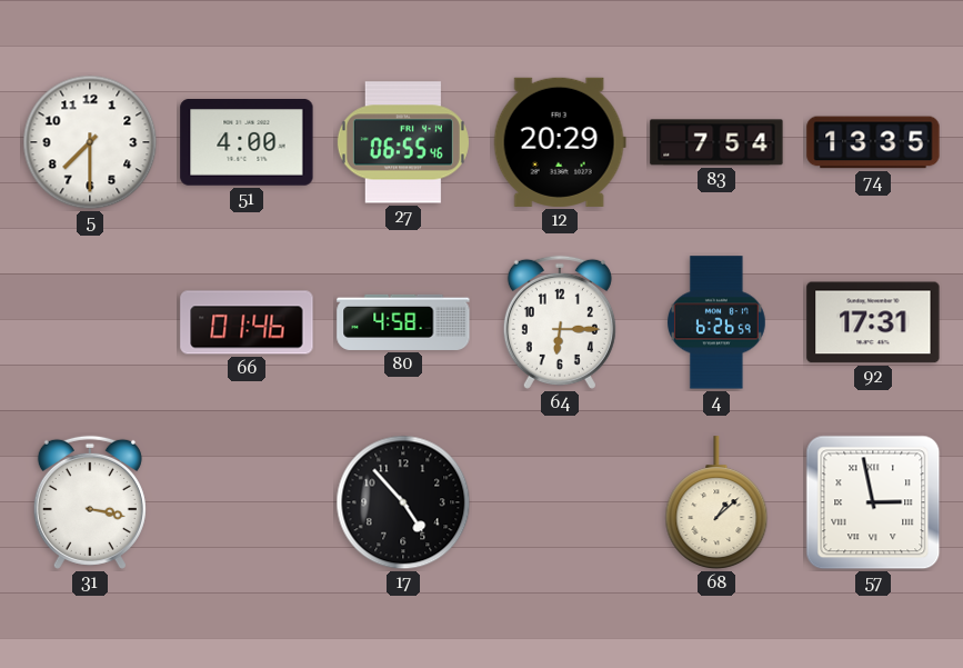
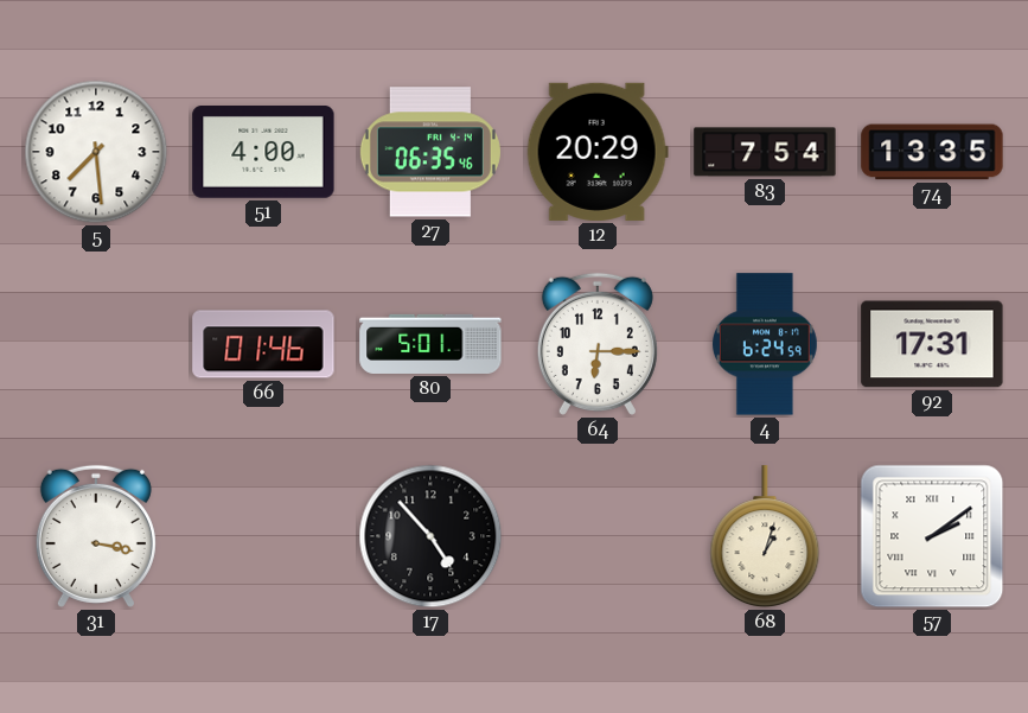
5: 7:30 -> 7:29 (96, 152)
27: 06:55 -> 06:35 (430, 152)
80: 4:58 -> 5:01 (430, 344)
4: 6:26 -> 6:24 (765, 344)
68: 1:08 -> 1:03 (765, 537)
57: 2:58 -> 2:09 (932, 536)
